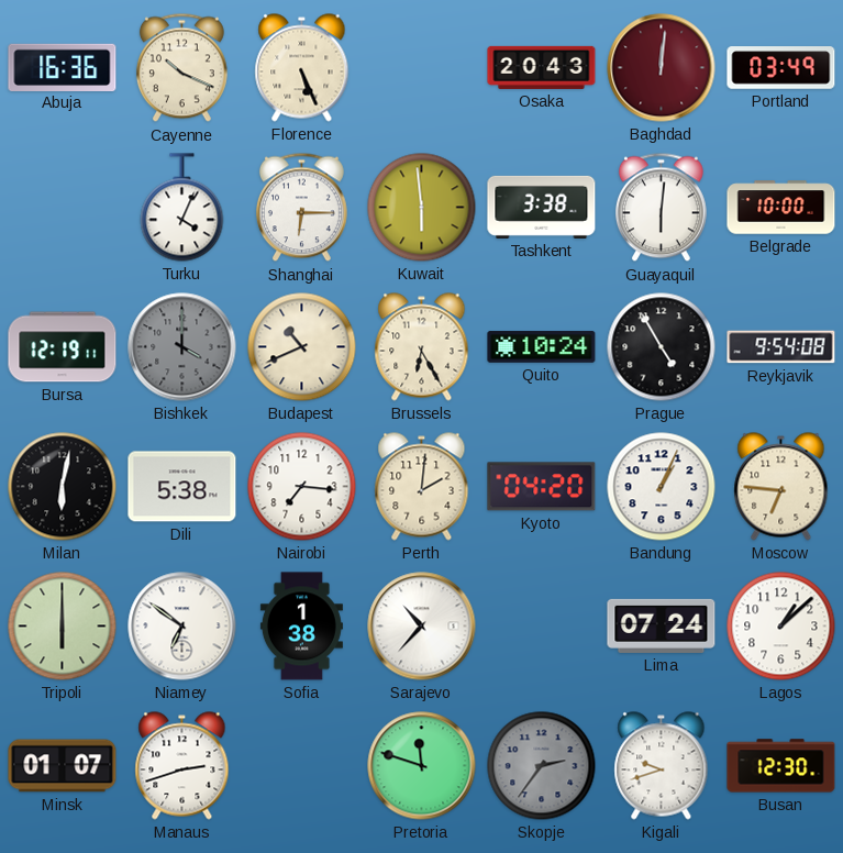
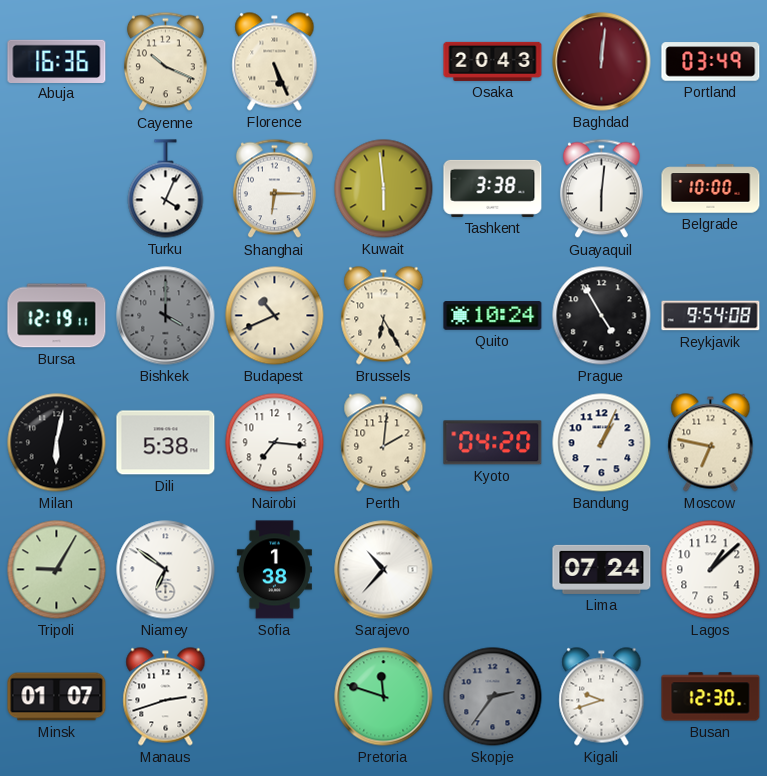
Moscow: 6:46 -> 6:47 (711, 443)
Tripoli: 6:00 -> 9:05 (57, 570)
